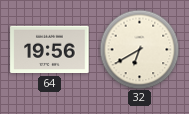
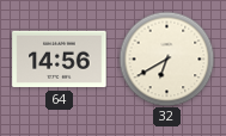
64: 19:56 -> 14:56 (60, 60)
